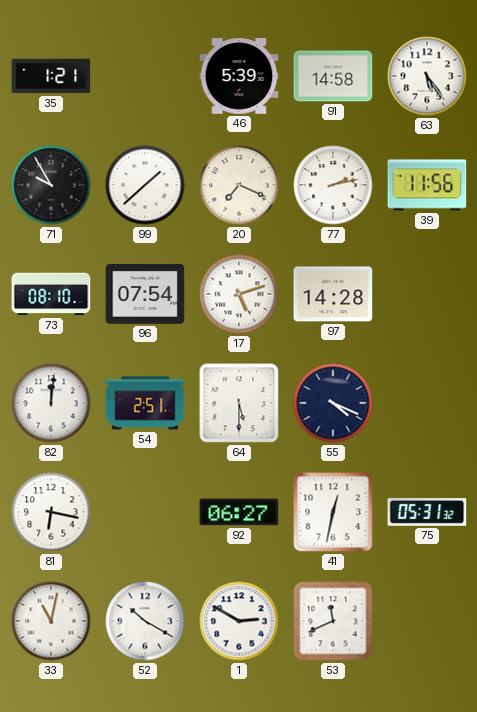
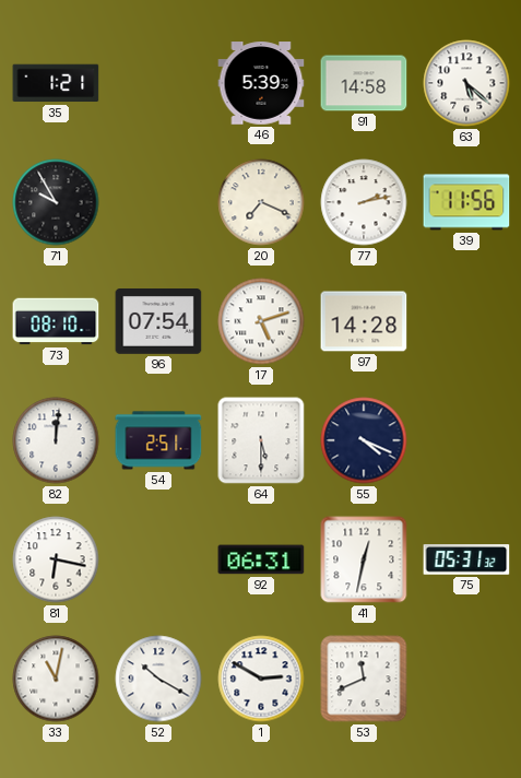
63: 5:24 -> 5:22 (466, 83)
99: 1:38 -> none (145, 185)
92: 06:27 -> 06:31 (261, 559)
